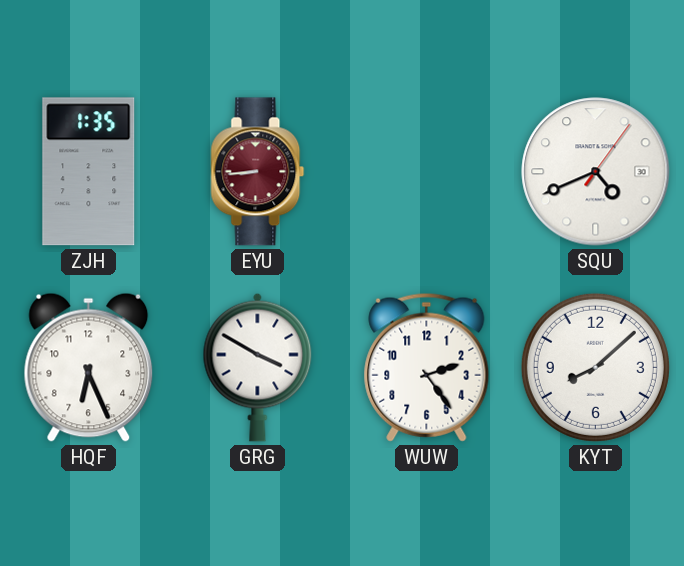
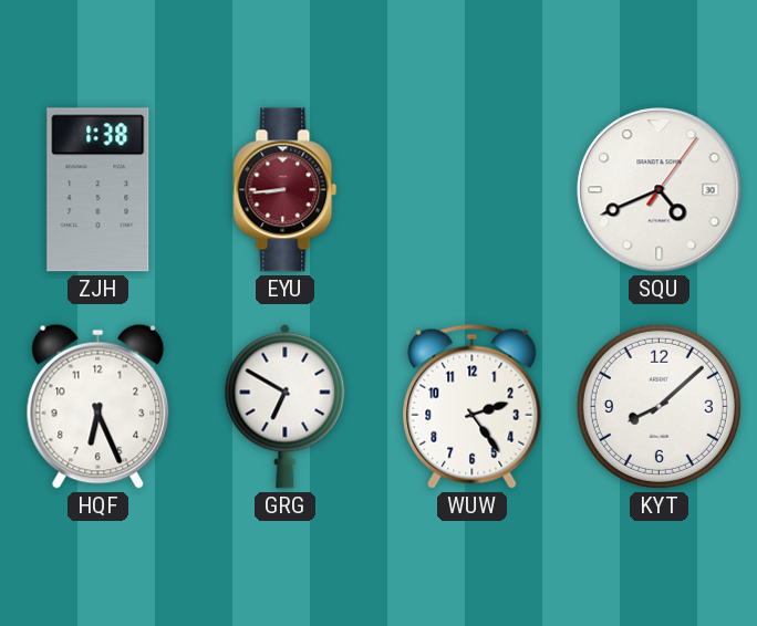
ZJH: 1:35 -> 1:38 (98, 190)
GRG: 3:50 -> 6:50 (286, 406)
